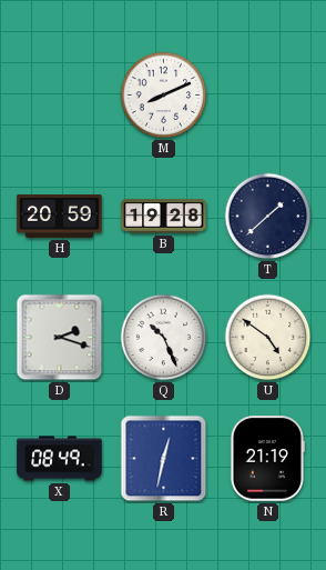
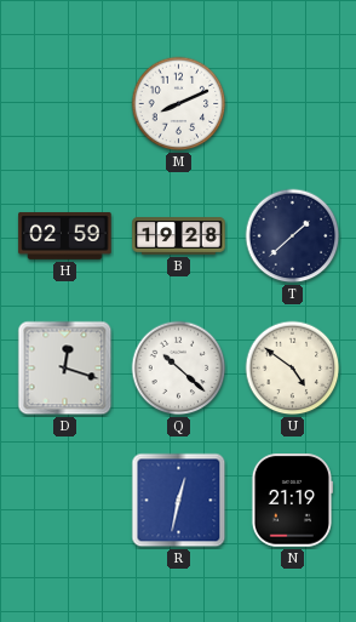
H: 20:59 -> 02:59 (65, 235)
D: 2:18 -> 12:18 (65, 369)
Q: 10:26 -> 10:22 (179, 369)
X: 08:49 -> none (60, 459)
